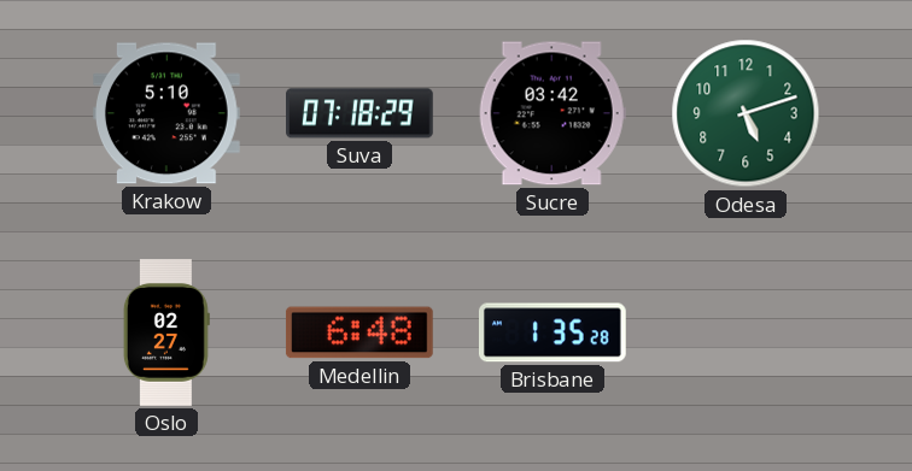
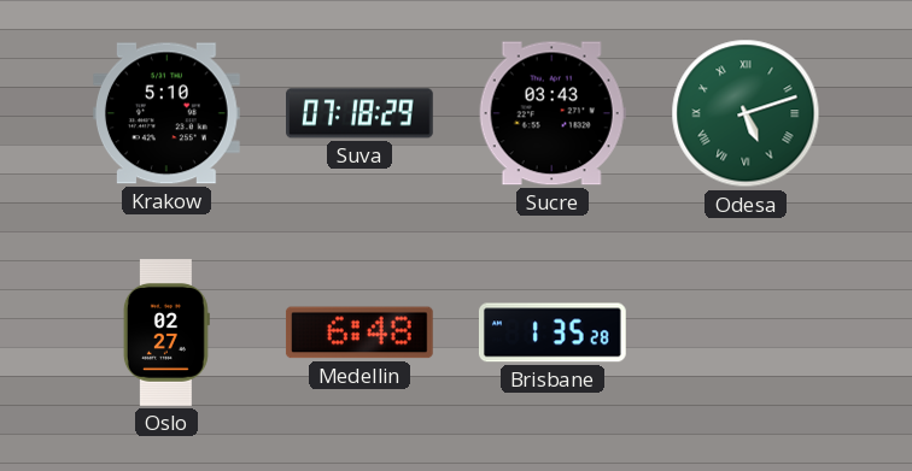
Sucre: 03:42 -> 03:43 (553, 113)
Odesa numerals: Arabic -> Roman (746, 113)
